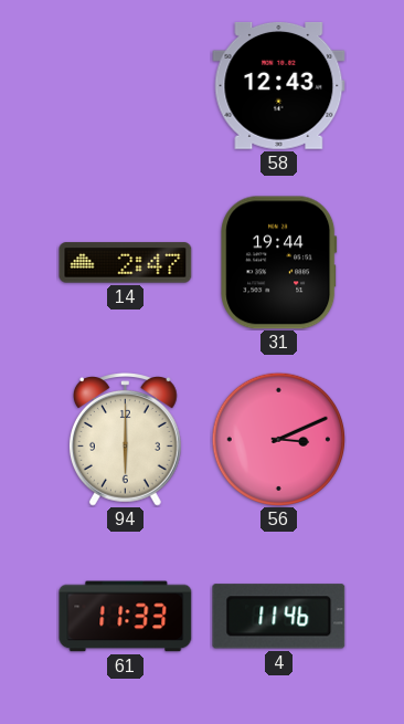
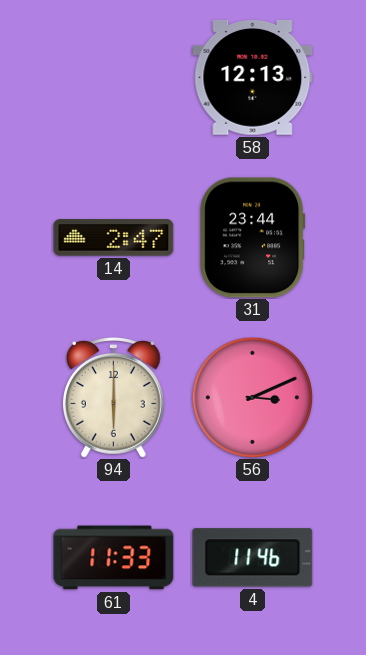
58: 12:43 -> 12:13 (253, 77)
31: 19:44 -> 23:44 (253, 238)
